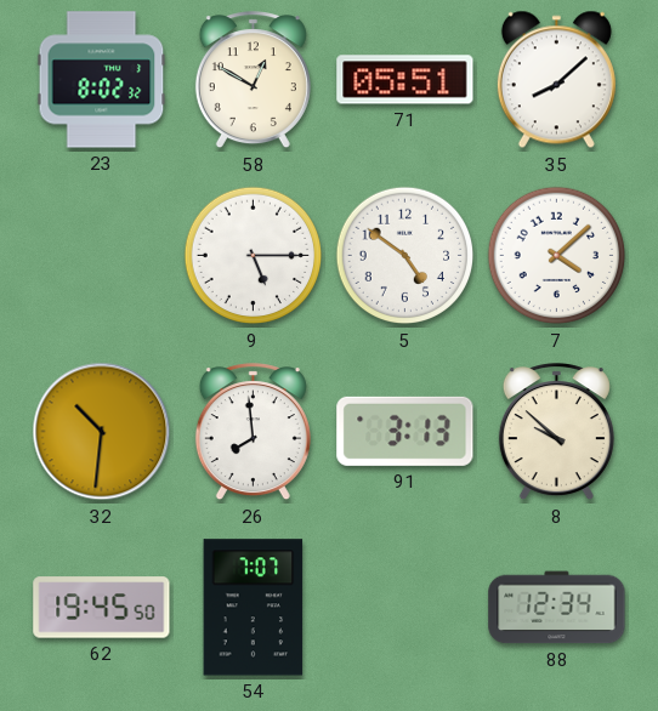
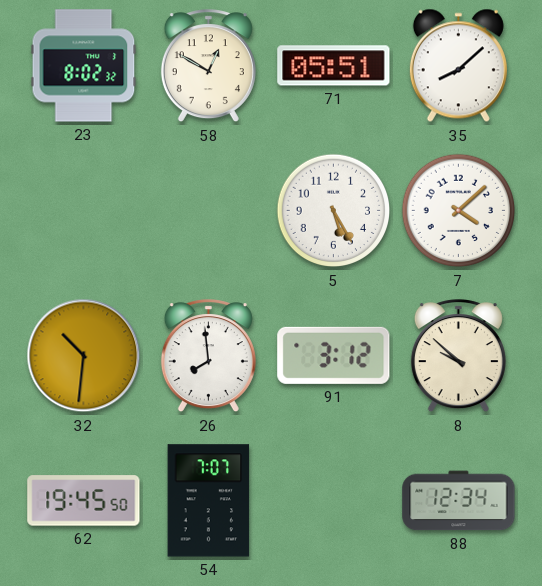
9: 5:15 -> none (254, 256)
5: 4:51 -> 5:25 (334, 211)
91: 3:13 -> 3:12 (334, 355)
